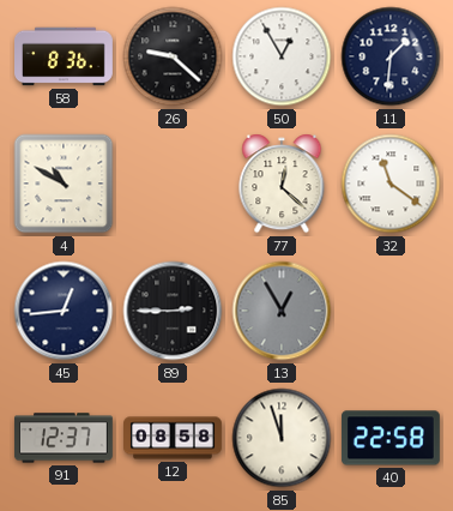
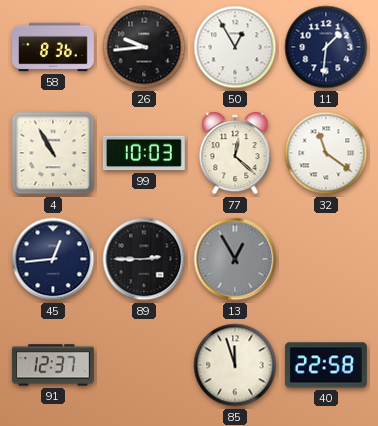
26: 9:22 -> 9:44 (144, 47)
4: 10:50 -> 10:55 (53, 153)
99: none -> 10:03 (144, 153)
12: 08:58 -> none (174, 438)
